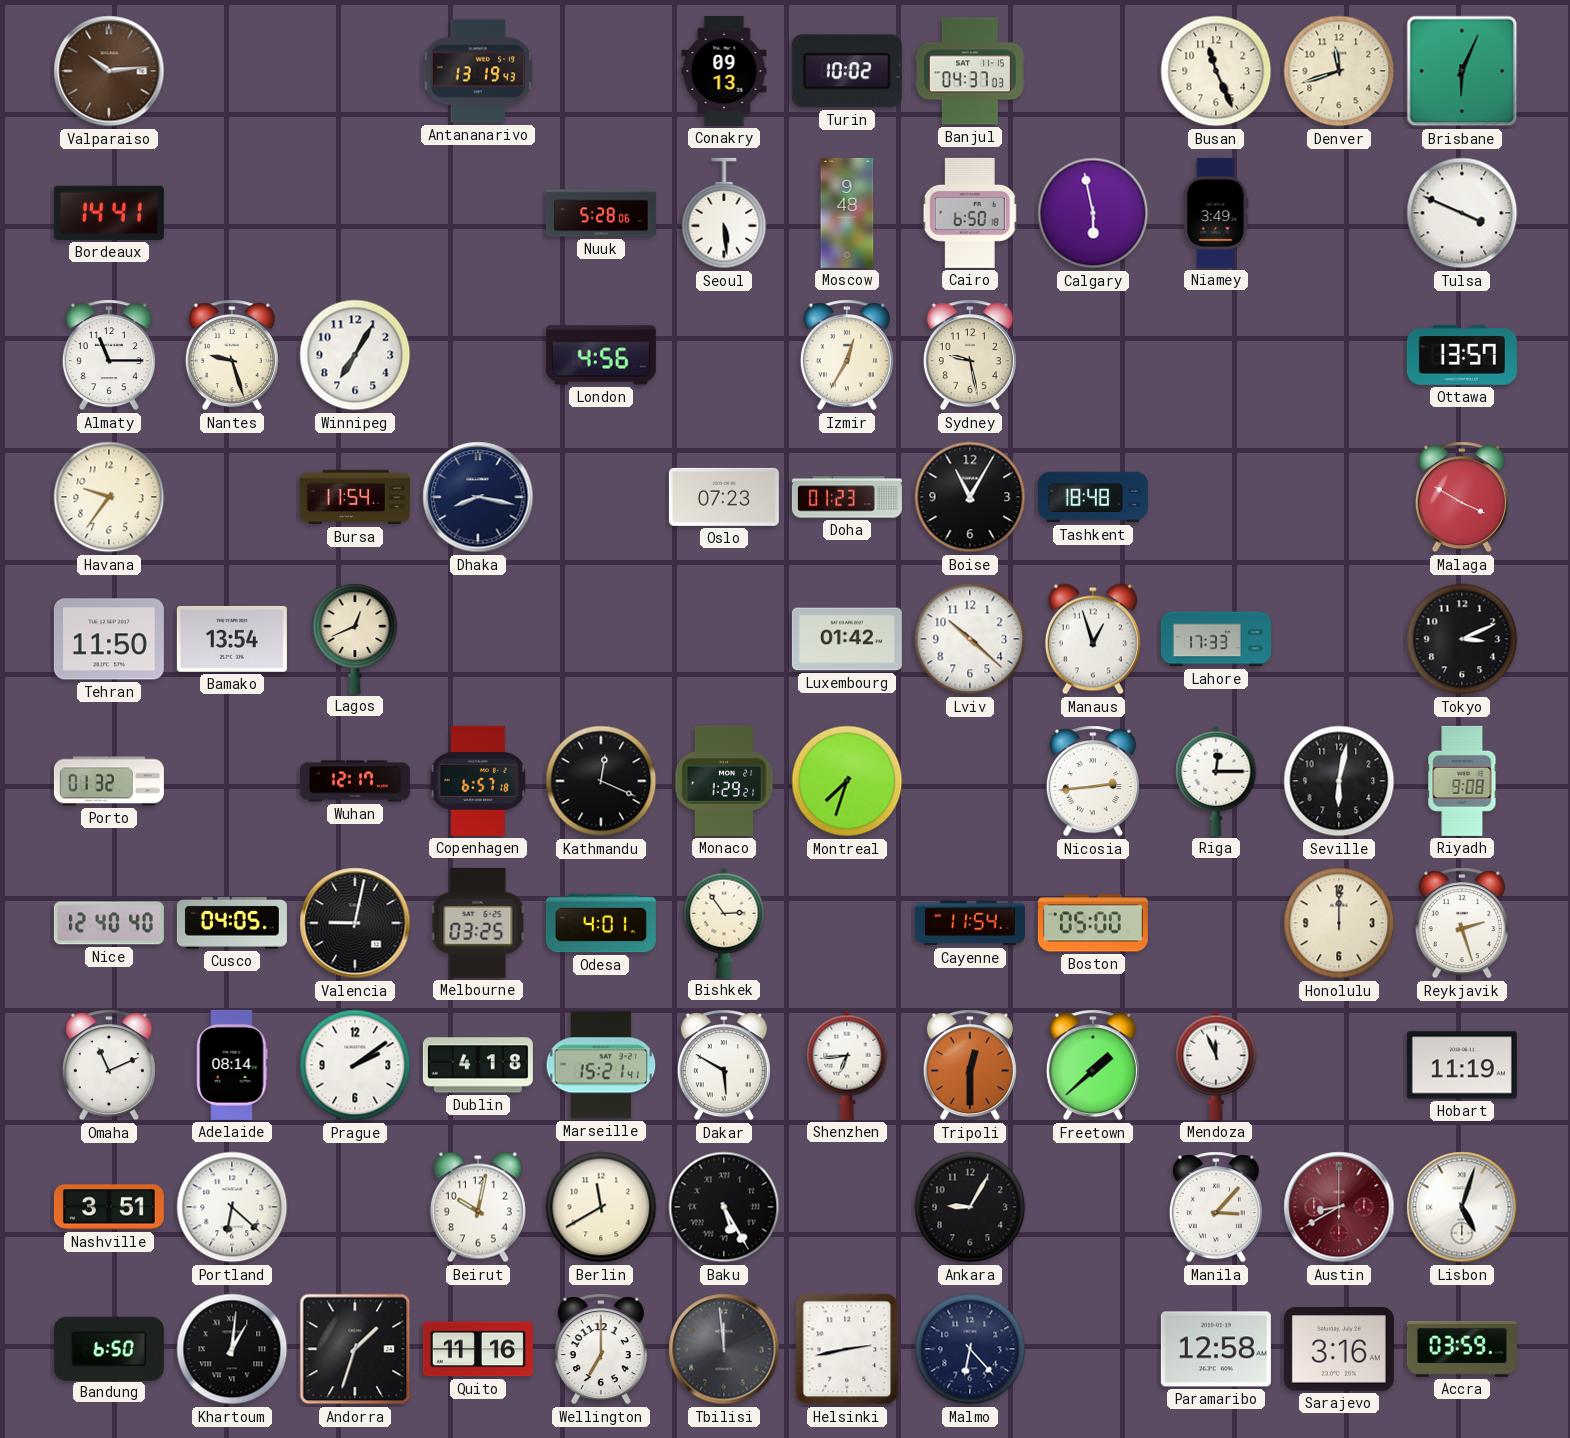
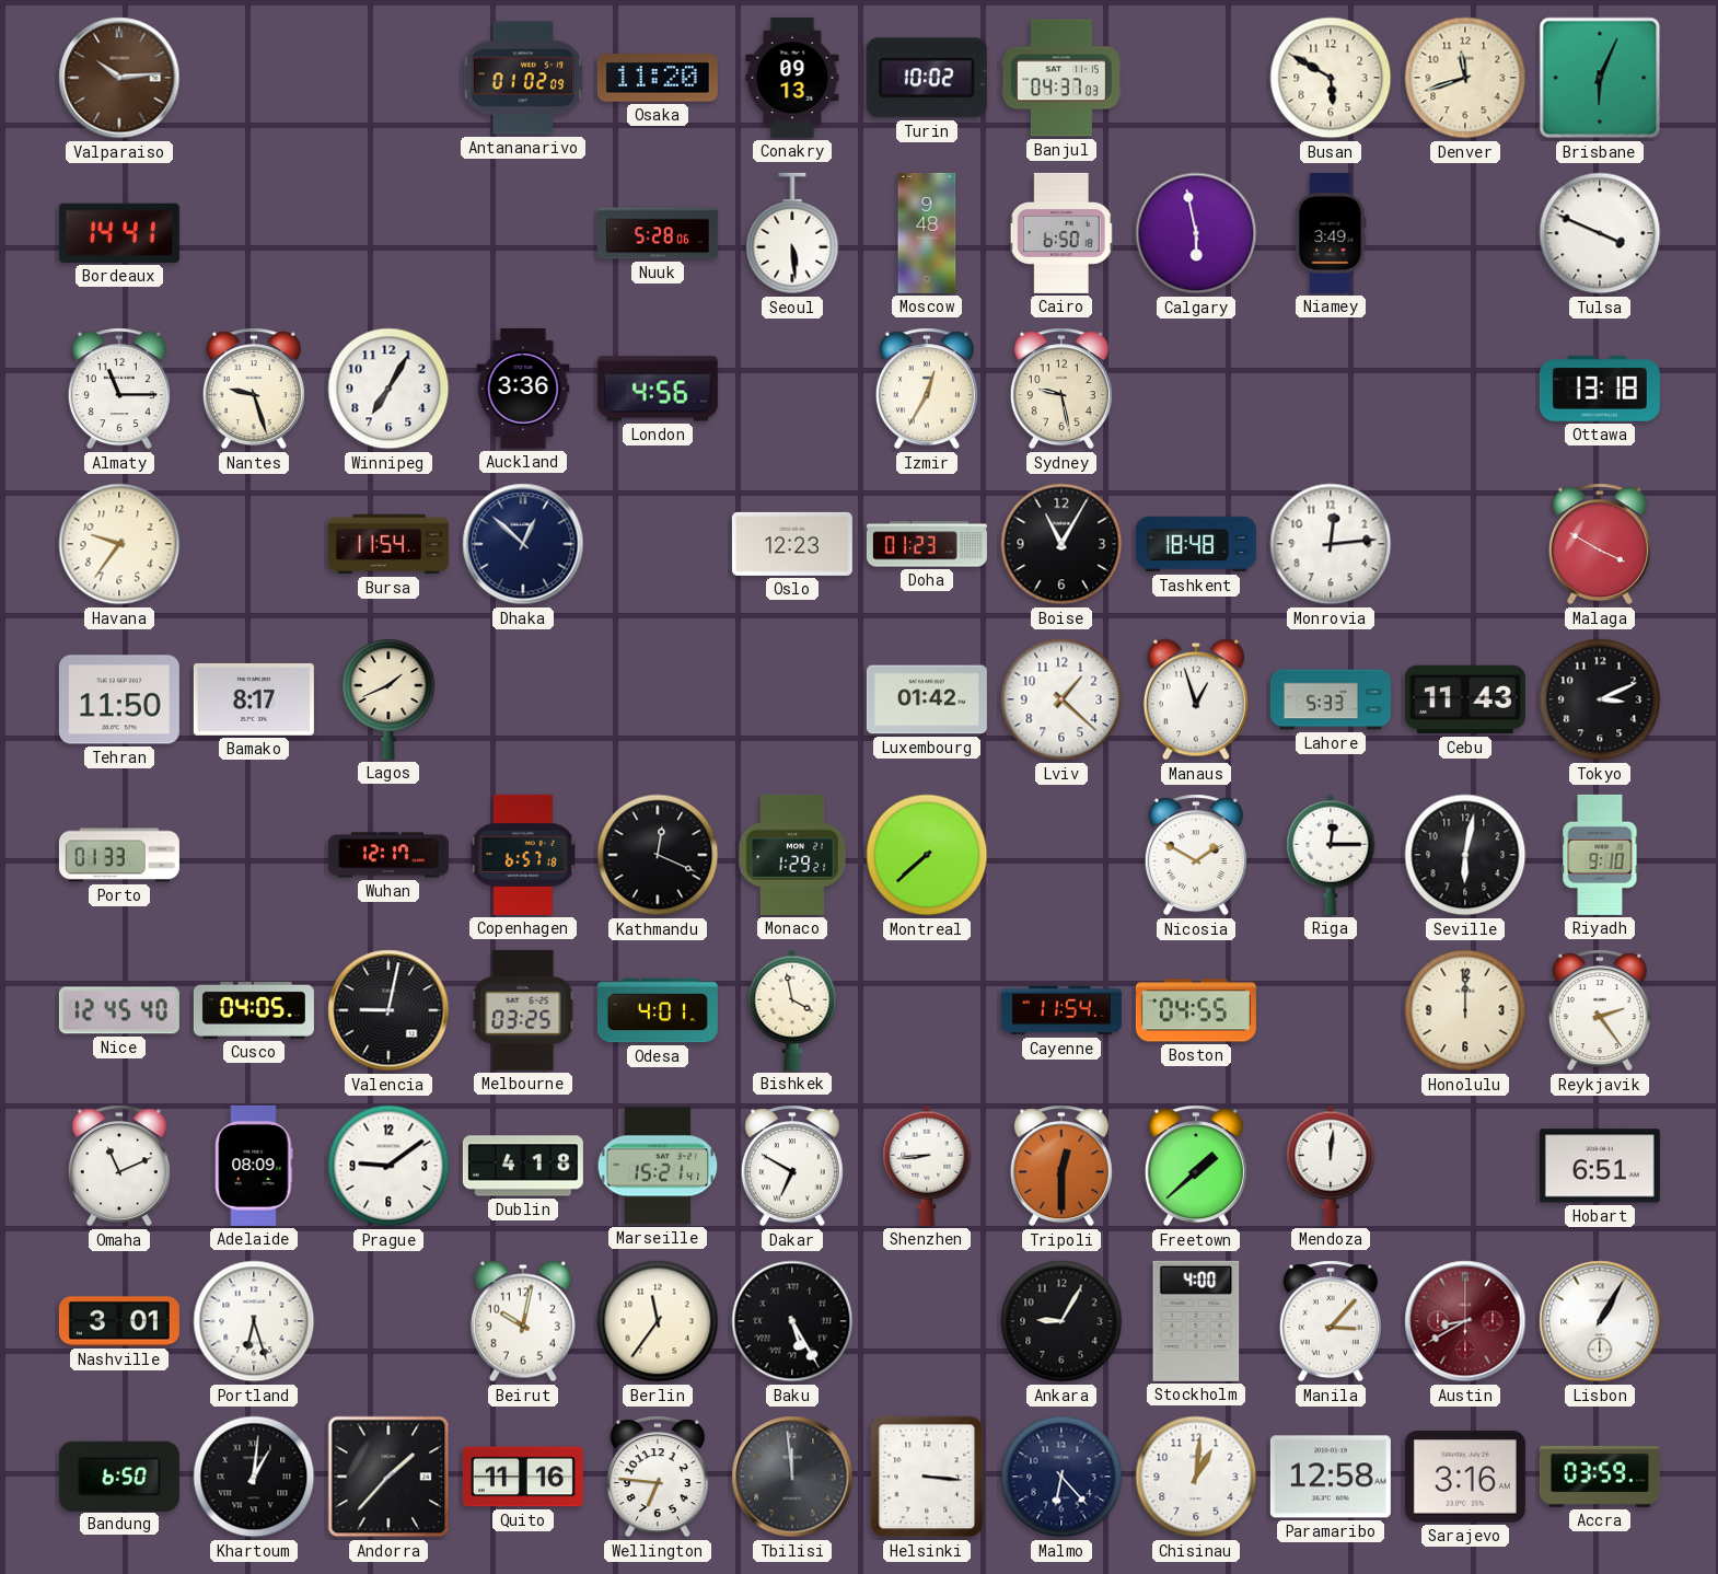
Antananarivo: 13:19 -> 01:02 (523, 78)
Osaka: none -> 11:20 (658, 78)
Busan: 11:26 -> 5:50 (1331, 78)
Auckland: none -> 3:36 (523, 389)
Ottawa: 13:57 -> 13:18 (1600, 390)
Dhaka: 8:17 -> 12:52 (523, 544)
Oslo: 07:23 -> 12:23 (792, 544)
Monrovia: none -> 12:14 (1331, 544)
Bamako: 13:54 -> 8:17 (254, 699)
Lagos: 12:41 -> 1:41 (388, 699)
Lviv: 10:22 -> 1:22 (1061, 699)
Lahore: 17:33 -> 5:33 (1331, 699)
Cebu: none -> 11:43 (1465, 699)
Porto: 01:32 -> 01:33 (119, 855)
Montreal: 7:33 -> 7:38 (927, 855)
Nicosia: 2:44 -> 1:50 (1196, 855)
Riyadh: 9:08 -> 9:10 (1600, 855)
Nice: 12:40 -> 12:45 (119, 1010)
Bishkek: 2:54 -> 3:58 (792, 1010)
Boston: 05:00 -> 04:55 (1196, 1010)
Reykjavik: 2:27 -> 2:24 (1600, 1010)
Adelaide: 08:14 -> 08:09 (254, 1166)
Prague: 2:09 -> 9:09 (388, 1166)
Dakar: 5:50 -> 6:50 (792, 1166)
Shenzhen: 6:44 -> 8:44 (927, 1166)
Mendoza: 11:56 -> 12:01 (1331, 1166)
Hobart: 11:19 -> 6:51 (1600, 1166)
Nashville: 3:51 -> 3:01 (119, 1321)
Portland: 6:22 -> 6:27 (254, 1321)
Berlin: 11:40 -> 11:36 (658, 1321)
Stockholm: none -> 4:00 (1196, 1321)
Lisbon: 5:03 -> 1:05 (1600, 1321)
Andorra: 1:33 -> 1:37 (388, 1477)
Wellington: 7:00 -> 6:46 (658, 1477)
Helsinki: 2:43 -> 3:16 (927, 1477)
Chisinau: none -> 1:01 (1196, 1477)
